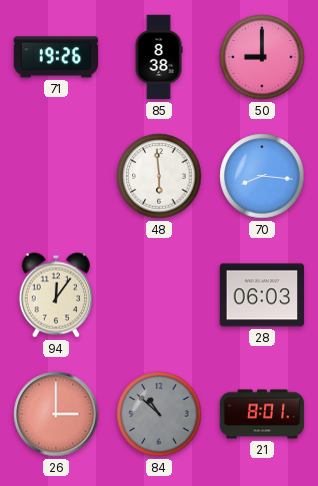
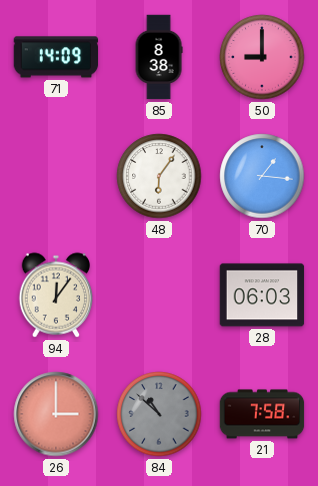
71: 19:26 -> 14:09 (56, 57)
48: 5:59 -> 6:06 (159, 176)
70: 8:16 -> 1:16 (262, 176)
21: 8:01 -> 7:58 (262, 414)
